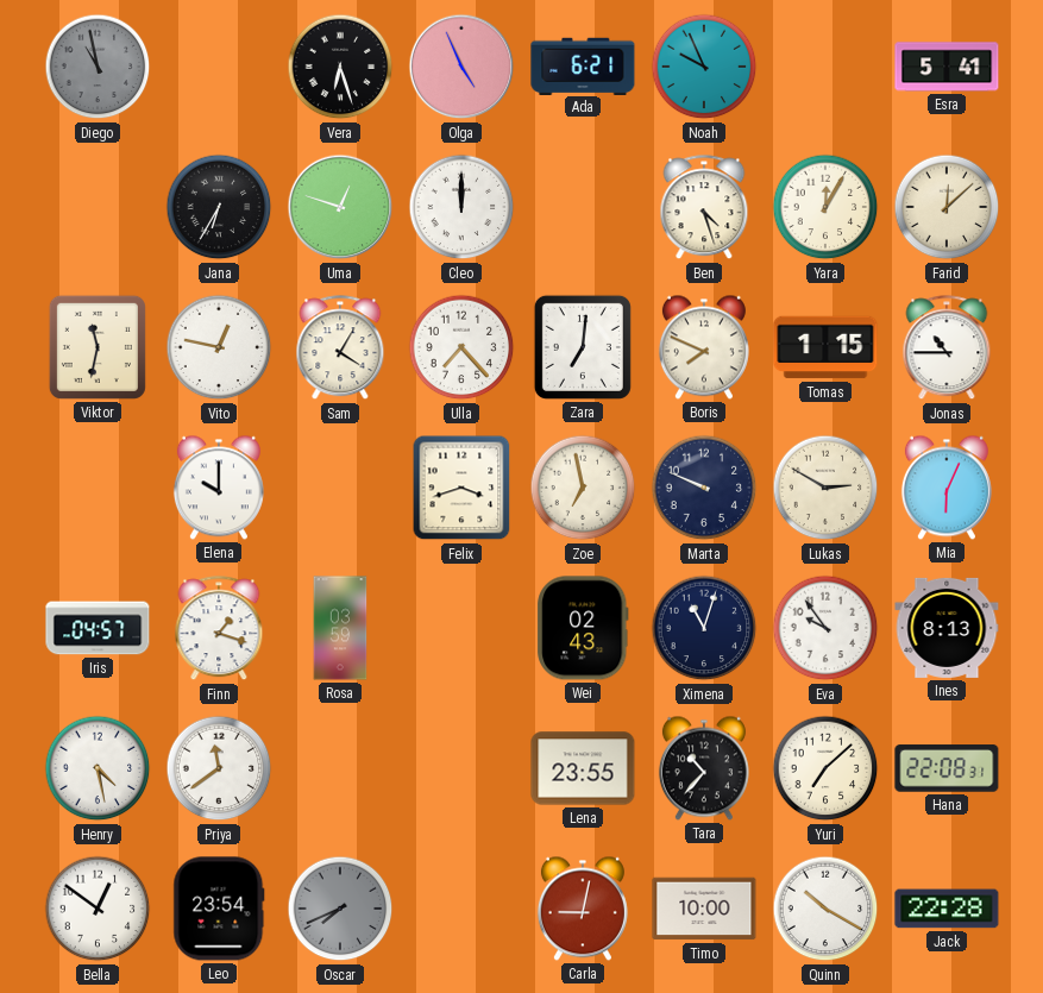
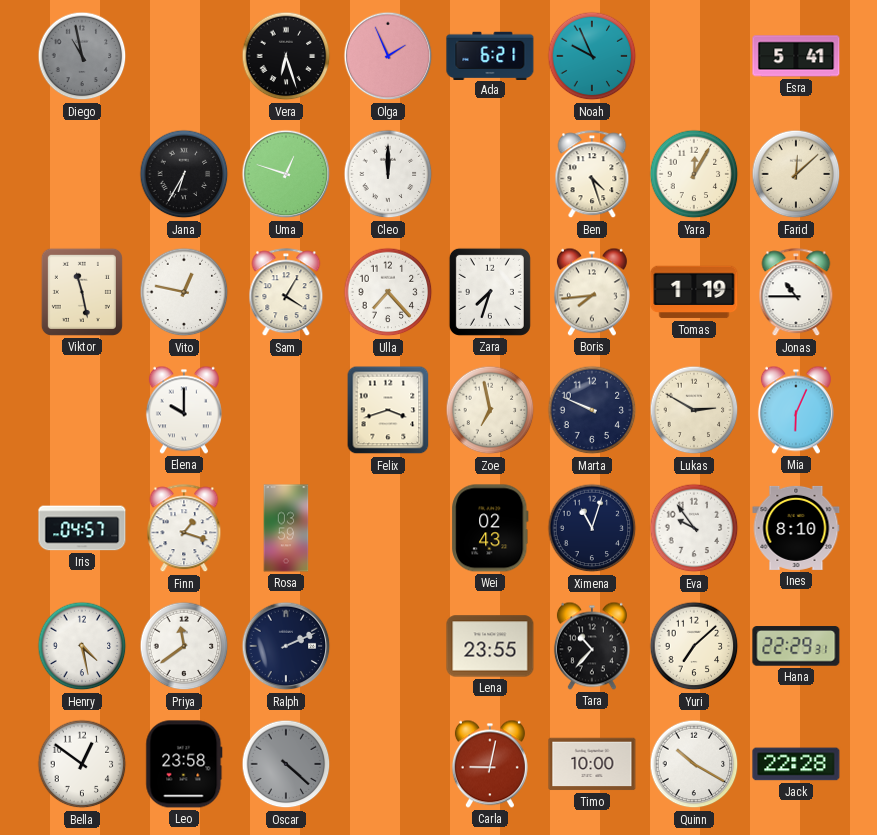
Olga: 4:56 -> 1:56 (388, 56)
Viktor: 11:32 -> 11:28 (82, 292)
Zara: 7:01 -> 7:33 (490, 292)
Boris: 7:49 -> 7:44 (592, 292)
Tomas: 1:15 -> 1:19 (694, 292)
Ines: 8:13 -> 8:10 (796, 528)
Ralph: none -> 2:11 (286, 646)
Hana: 22:08 -> 22:29 (796, 646)
Leo: 23:54 -> 23:58 (184, 764)
Oscar: 7:41 -> 4:22 (286, 764)
